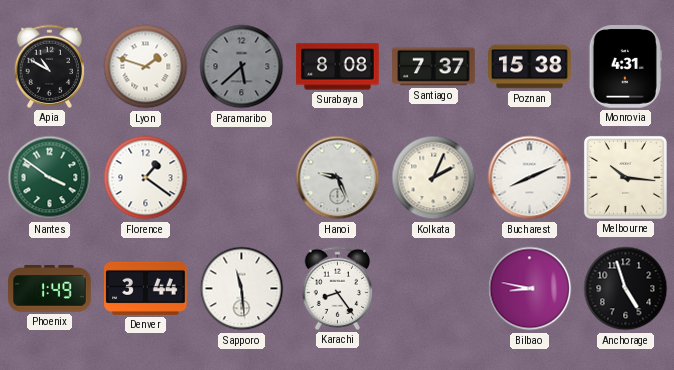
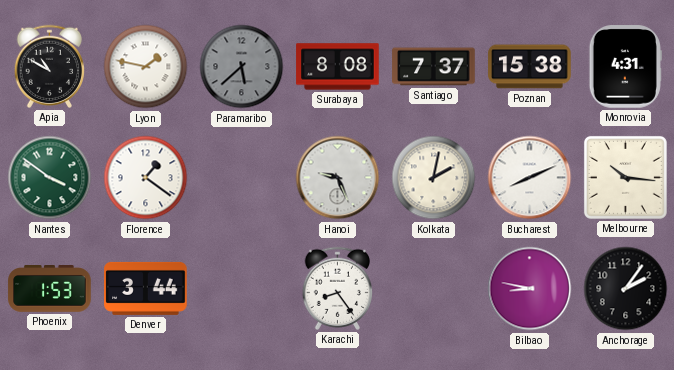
Lyon: 1:48 -> 1:47 (146, 67)
Kolkata: 2:04 -> 2:02 (434, 178)
Phoenix: 1:49 -> 1:53 (50, 289)
Sapporo: 11:29 -> none (242, 289)
Anchorage: 4:57 -> 2:06 (626, 289)
